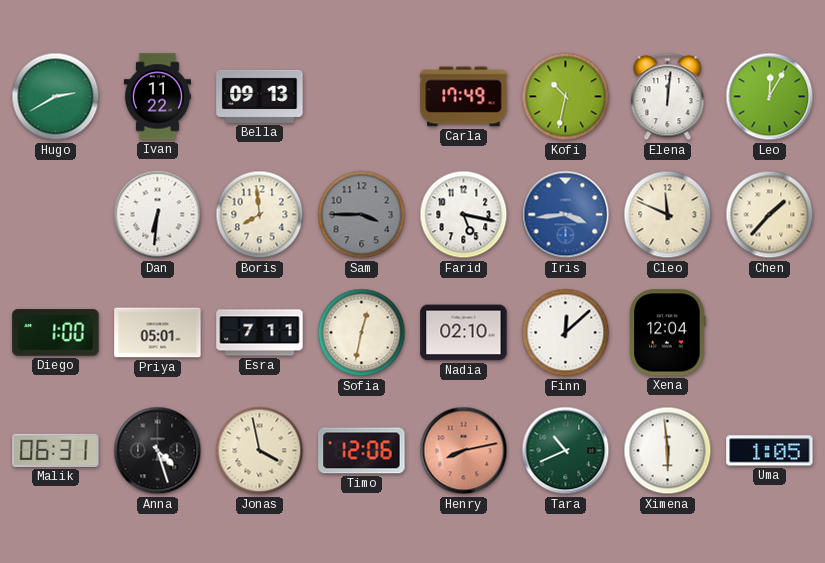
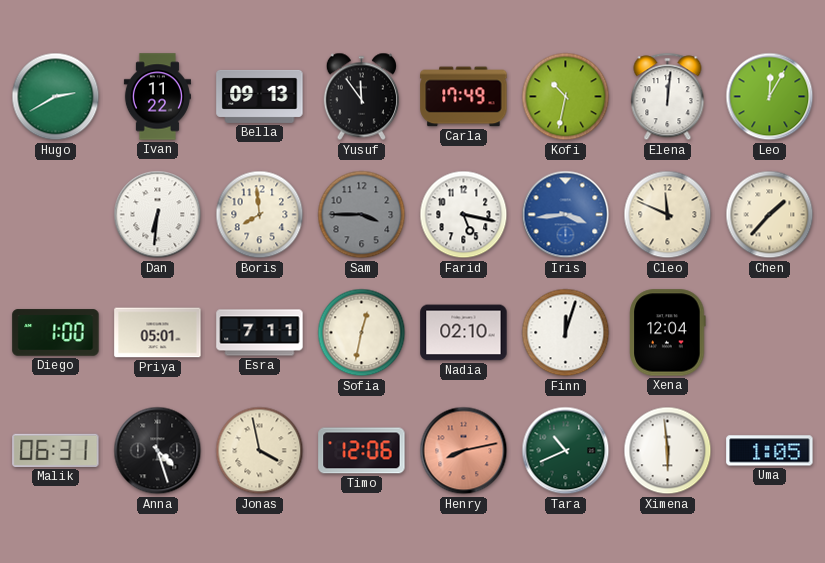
Yusuf: none -> 11:54 (361, 97)
Finn: 12:08 -> 12:03 (566, 333)
